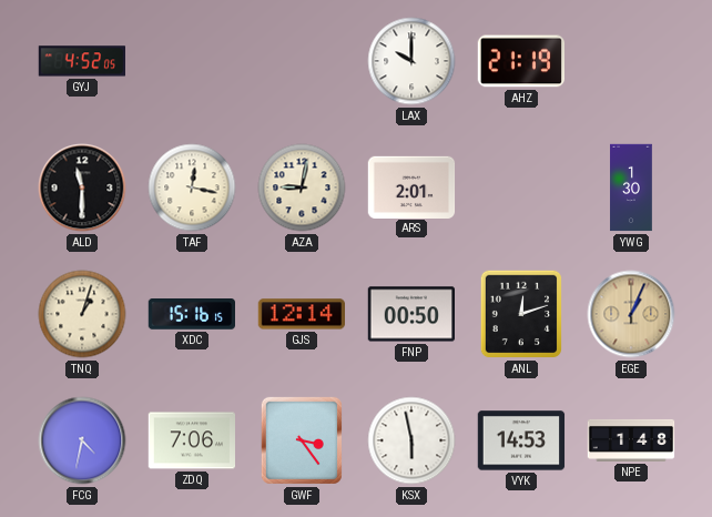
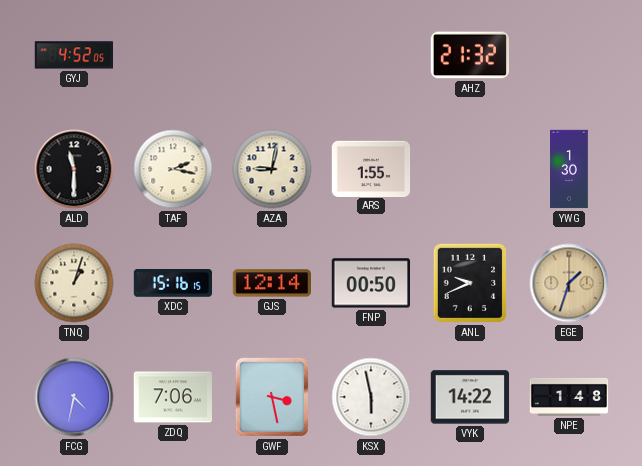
LAX: 10:00 -> none (411, 61)
AHZ: 21:19 -> 21:32 (469, 55)
TAF: 12:17 -> 2:17 (173, 169)
ARS: 2:01 -> 1:55 (371, 168)
ANL: 12:12 -> 9:41 (470, 283)
EGE: 1:04 -> 1:33 (569, 283)
GWF: 3:24 -> 3:28 (272, 397)
VYK: 14:53 -> 14:22 (470, 397)
